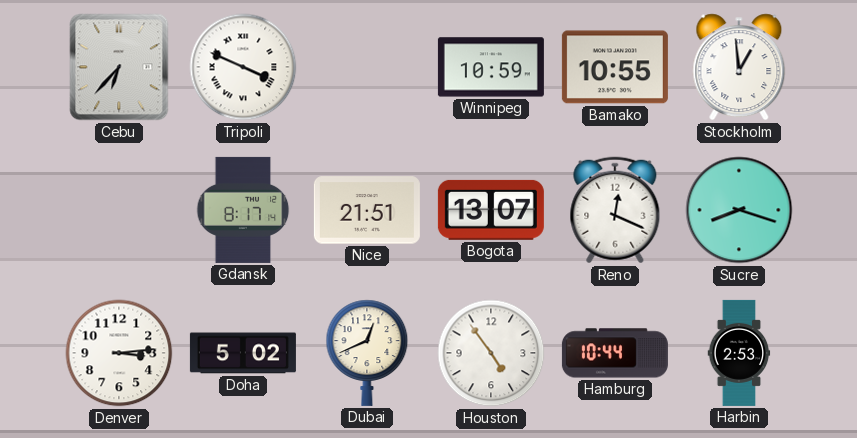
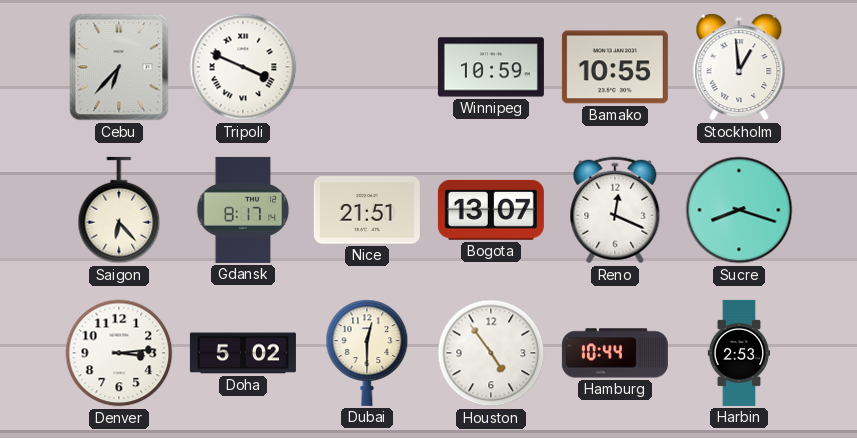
Saigon: none -> 6:23 (119, 210)
Dubai: 12:41 -> 12:30 (367, 353)
